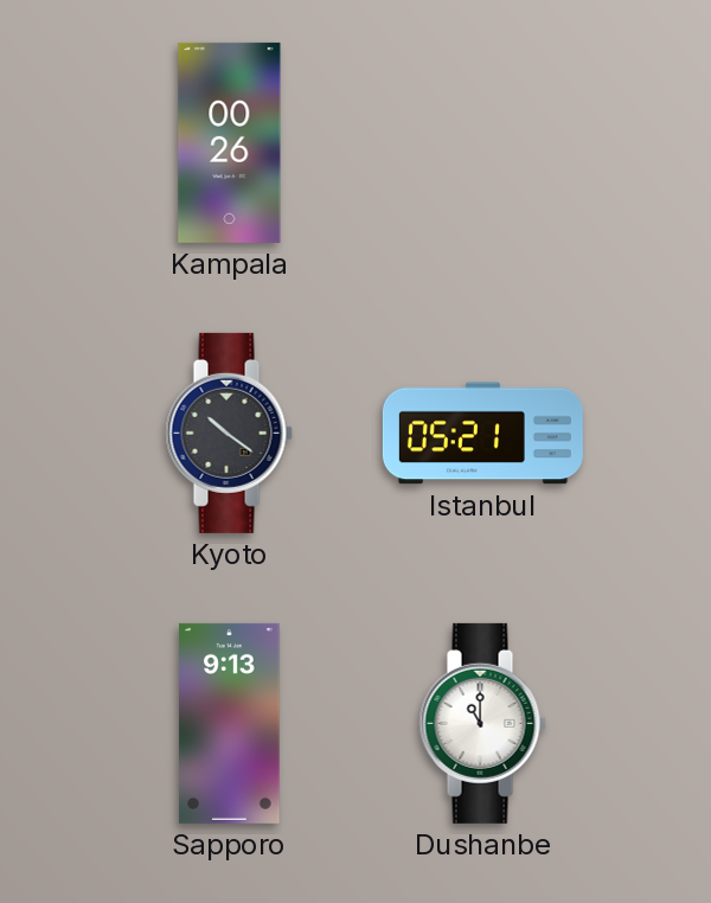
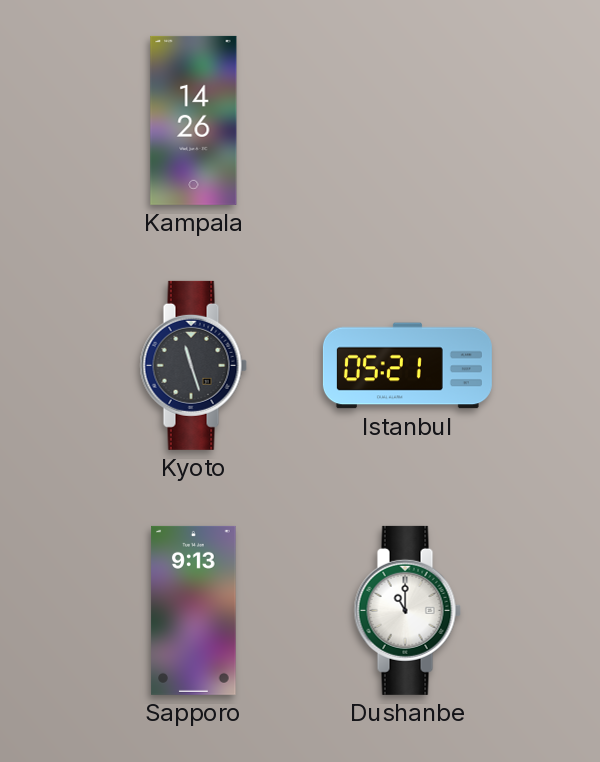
Kampala: 00:26 -> 14:26 (194, 120)
Kyoto: 10:21 -> 11:27 (193, 365)
